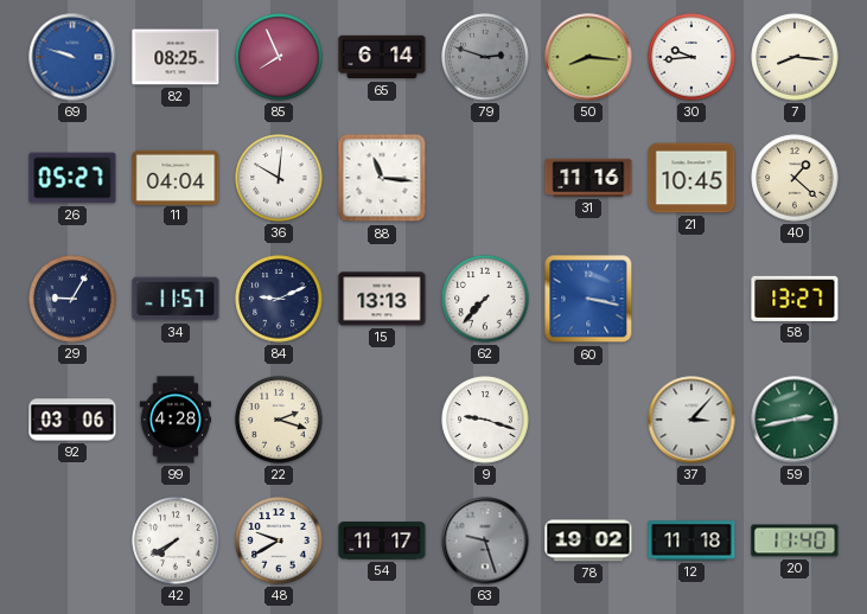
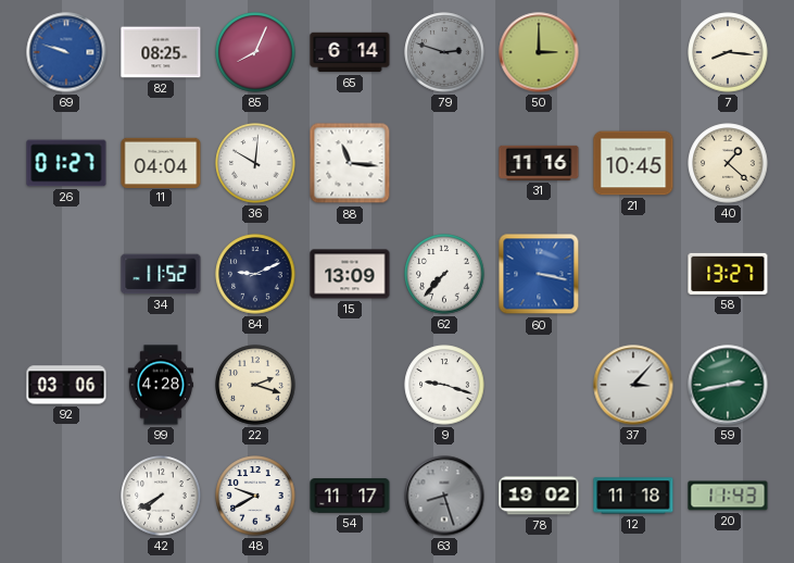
85: 7:56 -> 8:04 (255, 52)
50: 8:16 -> 3:00 (539, 52)
30: 9:44 -> none (691, 57)
26: 05:27 -> 01:27 (66, 163)
29: 9:05 -> none (72, 299)
34: 11:57 -> 11:52 (161, 274)
15: 13:13 -> 13:09 (350, 274)
63: 9:27 -> 8:27 (444, 496)
20: 11:40 -> 11:43 (728, 496)
